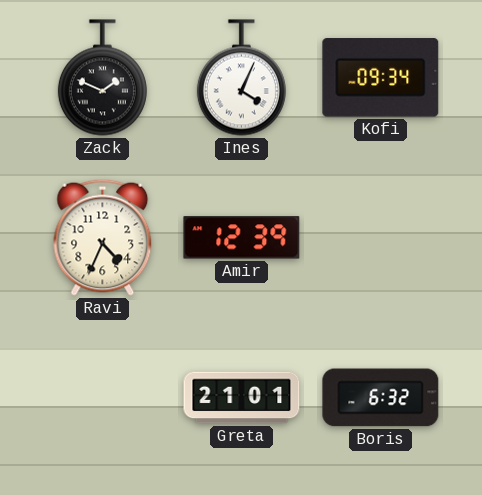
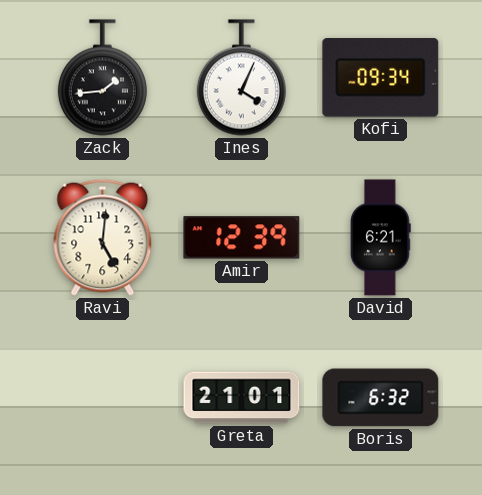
Zack: 1:49 -> 1:44 (102, 78)
Ravi: 4:34 -> 5:01 (103, 237)
David: none -> 6:21 (381, 238)
